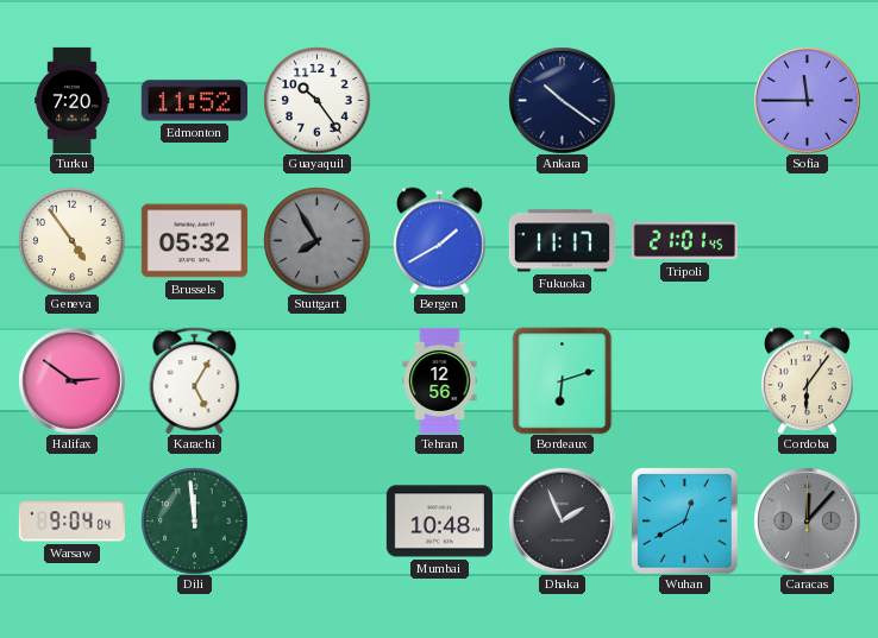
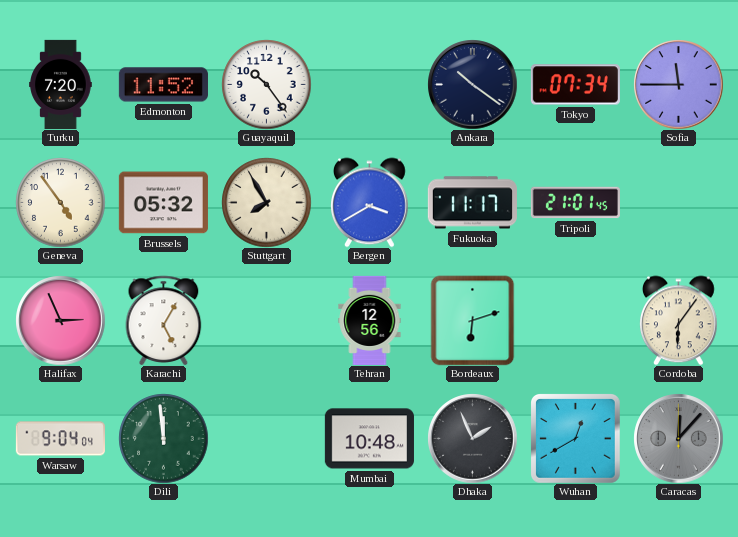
Tokyo: none -> 07:34 (575, 85)
Stuttgart dial: grey -> cream (266, 202)
Bergen: 1:40 -> 3:40 (370, 202)
Halifax: 2:51 -> 2:56 (60, 320)
